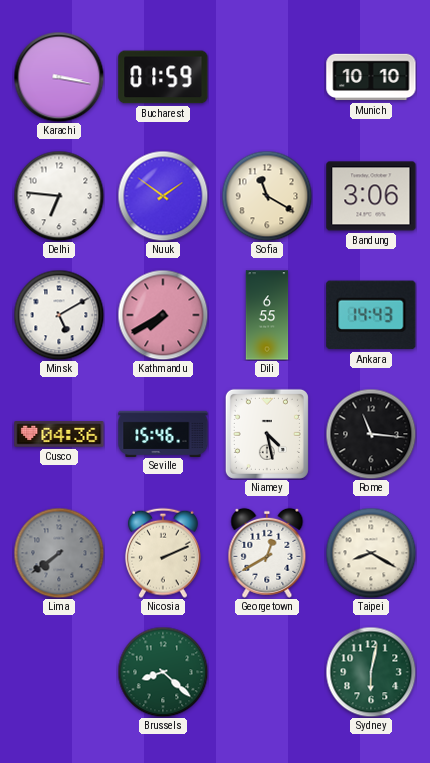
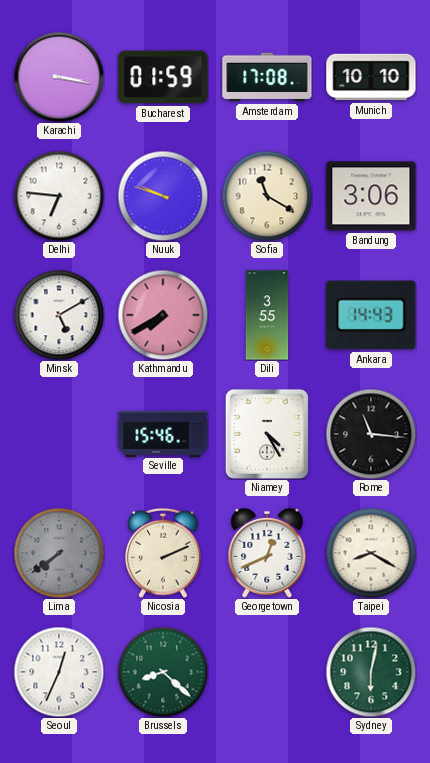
Amsterdam: none -> 17:08 (267, 77)
Nuuk: 1:51 -> 9:48 (163, 196)
Dili: 6:55 -> 3:55 (267, 315)
Cusco: 04:36 -> none (59, 434)
Niamey: 4:28 -> 4:25 (267, 434)
Georgetown: 12:40 -> 12:41 (267, 553)
Seoul: none -> 12:34 (59, 672)
